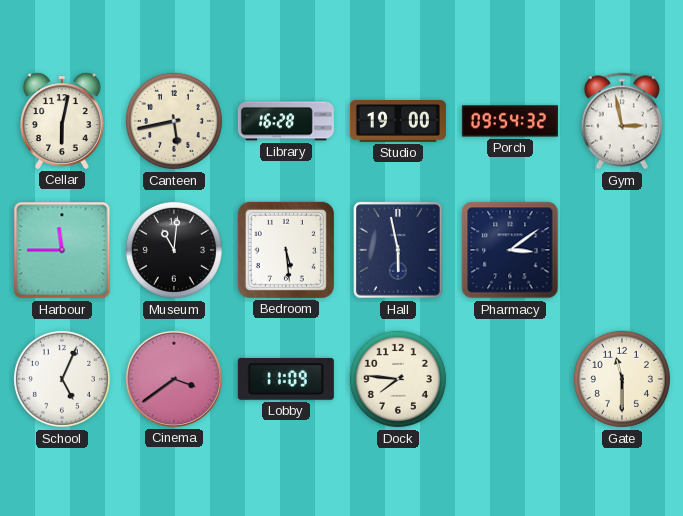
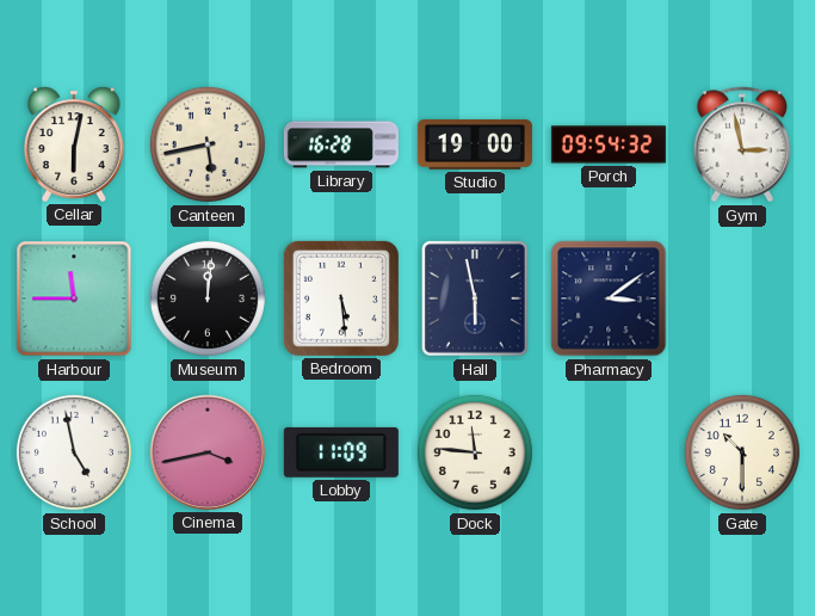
Museum: 11:01 -> 12:01 (208, 298)
School: 5:04 -> 4:58 (74, 452)
Cinema: 3:39 -> 3:43 (208, 452)
Dock: 7:46 -> 11:46 (475, 452)
Gate: 11:30 -> 10:30 (742, 452)
